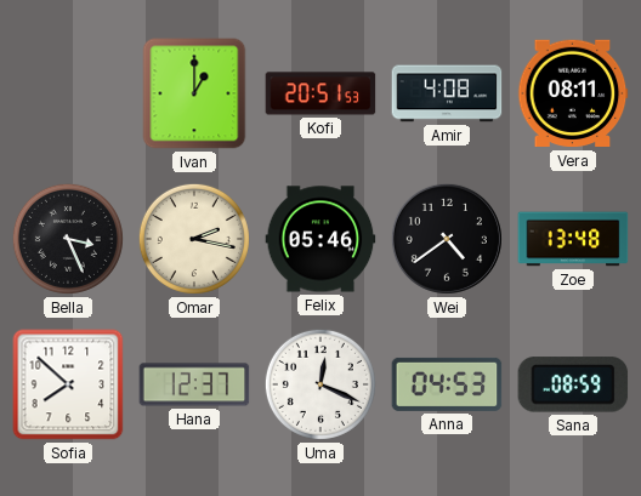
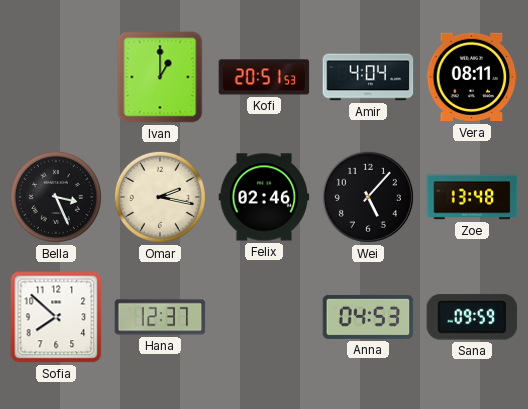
Amir: 4:08 -> 4:04 (368, 77)
Felix: 05:46 -> 02:46 (264, 197)
Wei: 4:39 -> 5:07 (368, 197)
Uma: 12:19 -> none (320, 384)
Sana: 08:59 -> 09:59 (472, 317)
